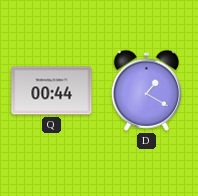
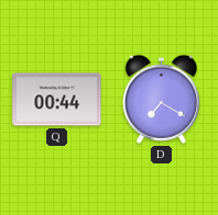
D: 1:20 -> 7:20 (161, 99)
